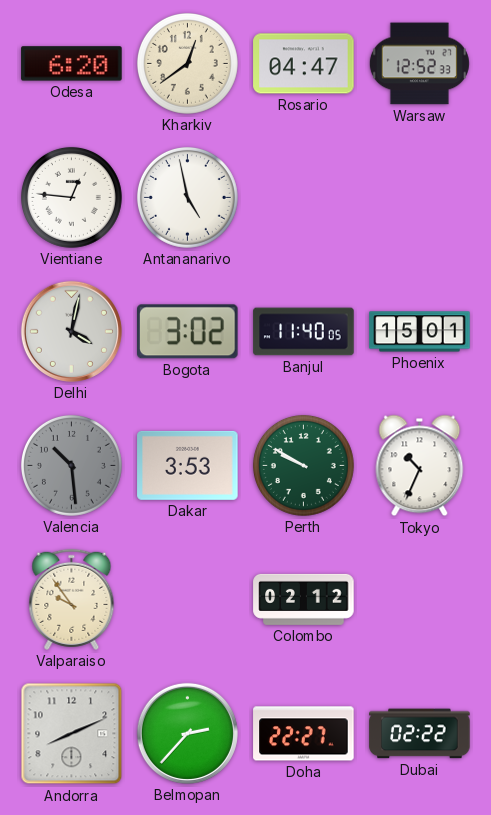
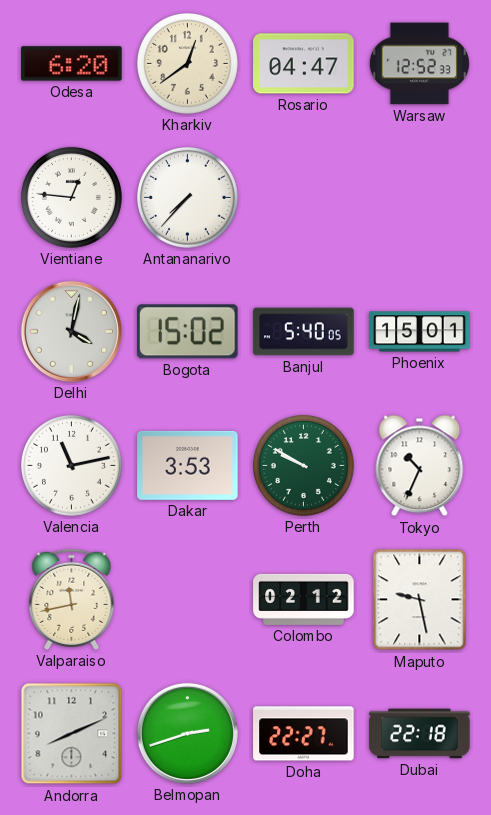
Antananarivo: 4:58 -> 7:37 (187, 197)
Bogota: 3:02 -> 15:02 (188, 332)
Banjul: 11:40 -> 5:40 (304, 332)
Valencia: 10:29 -> 11:13 (71, 465)
Valencia dial: grey -> white (71, 465)
Valparaiso: 9:54 -> 11:43 (72, 599)
Maputo: none -> 9:28 (420, 600)
Belmopan: 2:37 -> 2:42 (187, 733)
Dubai: 02:22 -> 22:18 (420, 734)
